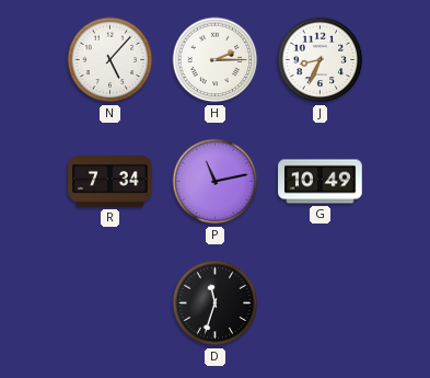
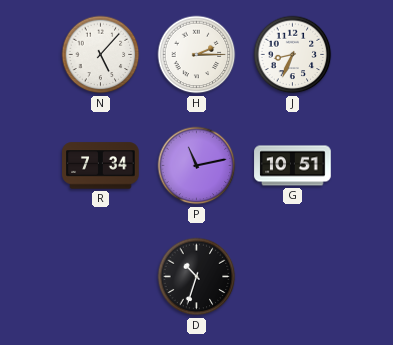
G: 10:49 -> 10:51 (293, 166)
D: 11:33 -> 10:33 (197, 277)
